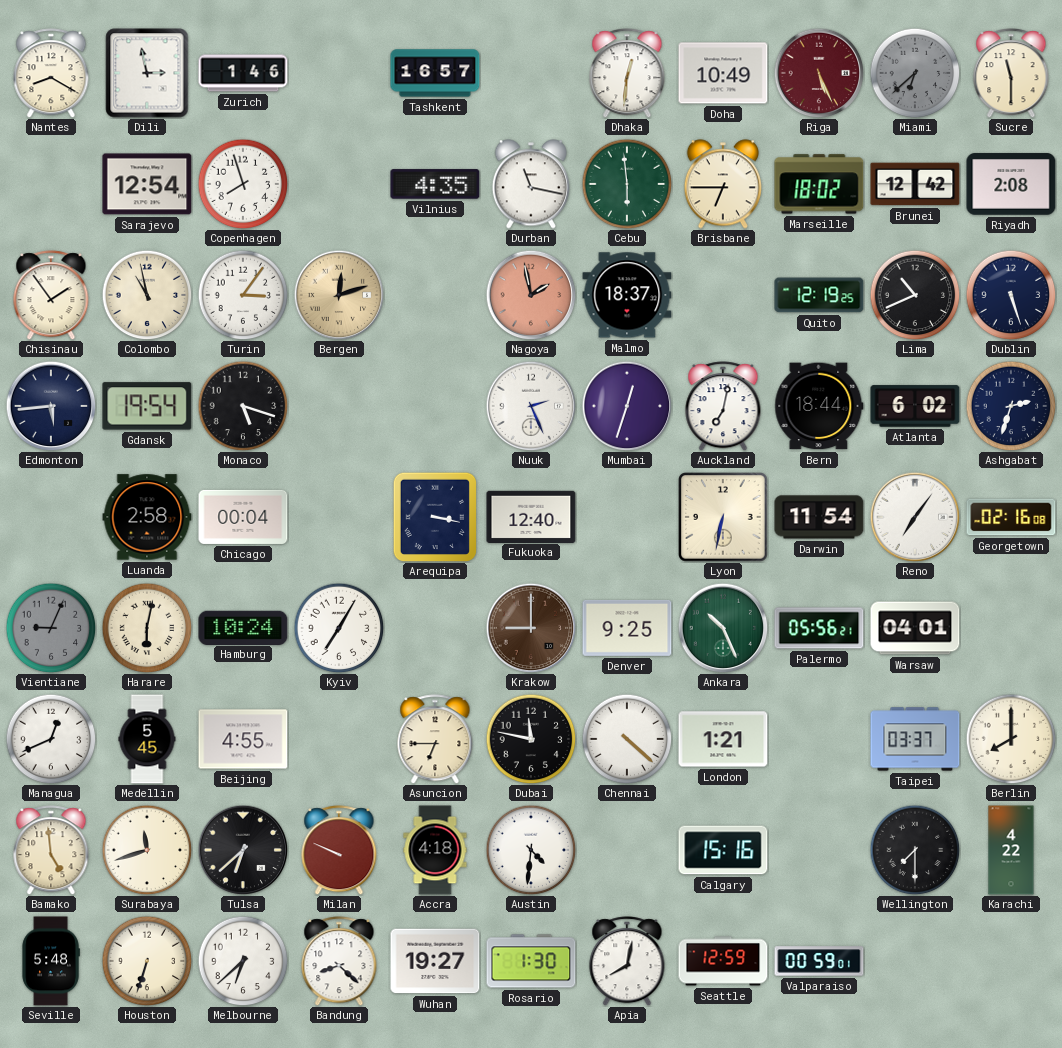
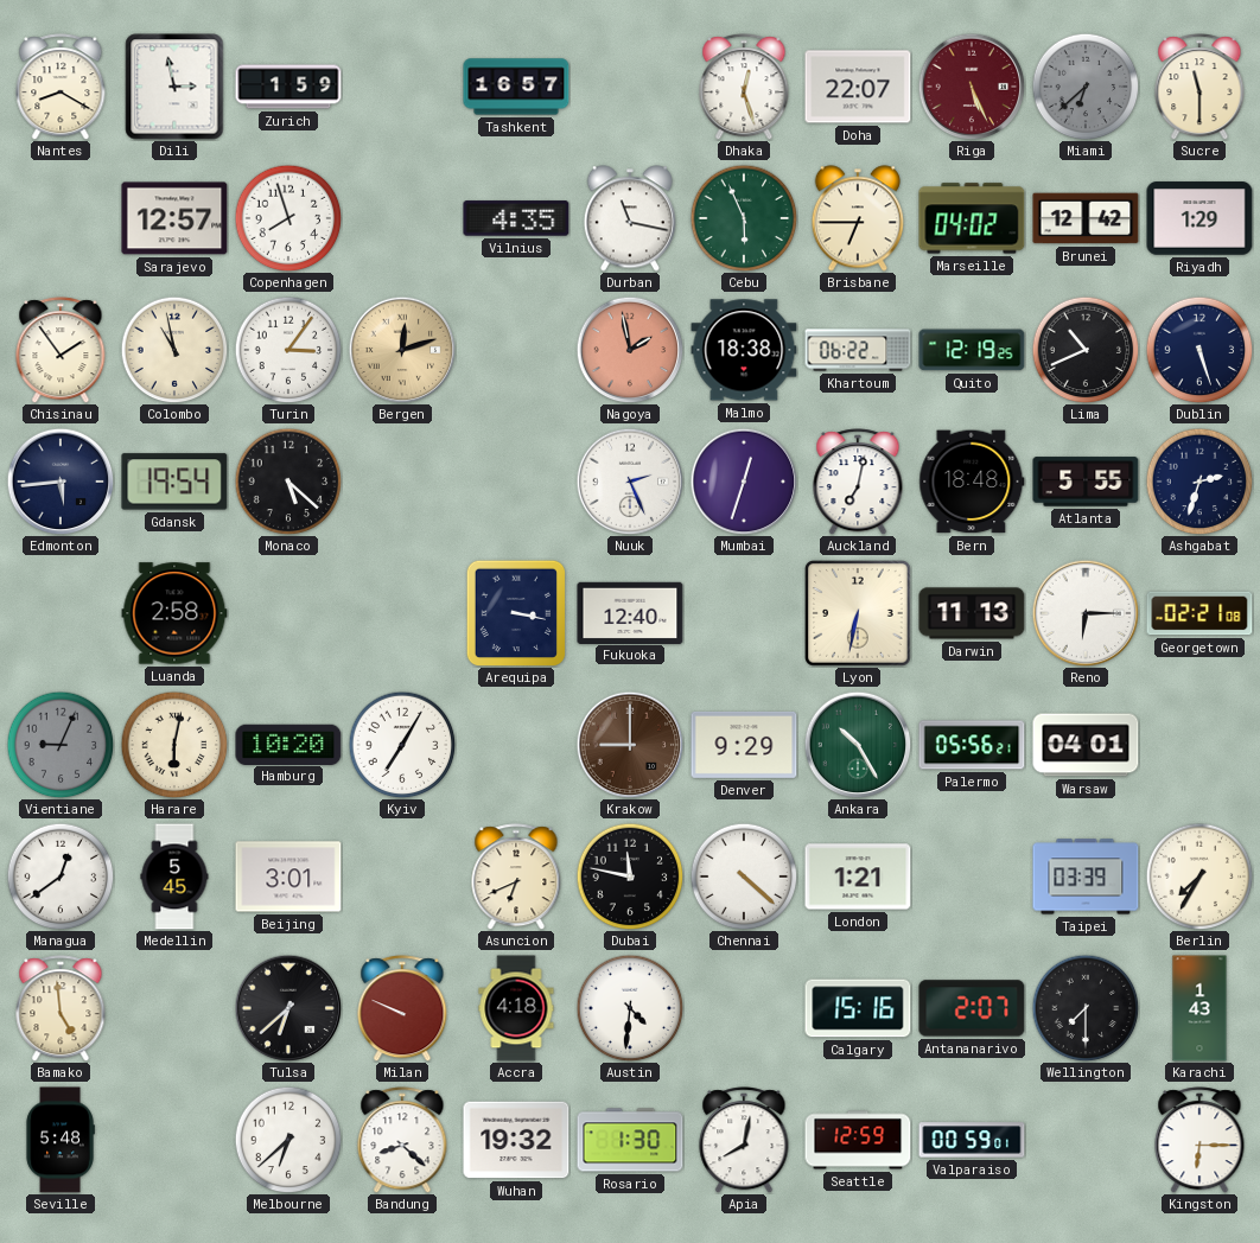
Zurich: 1:46 -> 1:59 (288, 87)
Dhaka: 12:31 -> 12:27 (744, 87)
Doha: 10:49 -> 22:07 (858, 87)
Sarajevo: 12:54 -> 12:57 (174, 218)
Cebu: 5:59 -> 5:56 (744, 218)
Marseille: 18:02 -> 04:02 (972, 218)
Riyadh: 2:08 -> 1:29 (1199, 218)
Malmo: 18:37 -> 18:38 (744, 350)
Khartoum: none -> 06:22 (858, 350)
Monaco: 5:18 -> 5:22 (288, 482)
Bern: 18:44 -> 18:48 (972, 482)
Atlanta: 6:02 -> 5:55 (1086, 482)
Chicago: 00:04 -> none (243, 517)
Darwin: 11:54 -> 11:13 (972, 613)
Reno: 7:06 -> 6:15 (1086, 613)
Georgetown: 02:16 -> 02:21 (1199, 613)
Hamburg: 10:24 -> 10:20 (288, 744)
Denver: 9:25 -> 9:29 (744, 745)
Ankara: 10:26 -> 10:25 (858, 745)
Managua: 12:41 -> 12:39 (61, 877)
Beijing: 4:55 -> 3:01 (288, 877)
Asuncion: 6:45 -> 6:41 (516, 877)
Taipei: 03:37 -> 03:39 (1086, 877)
Berlin: 8:00 -> 7:35 (1199, 877)
Surabaya: 11:42 -> none (147, 850)
Antananarivo: none -> 2:07 (972, 1008)
Karachi: 4:22 -> 1:43 (1199, 1008)
Houston: 6:33 -> none (147, 961)
Wuhan: 19:27 -> 19:32 (516, 1140)
Kingston: none -> 6:15 (1199, 1140)
